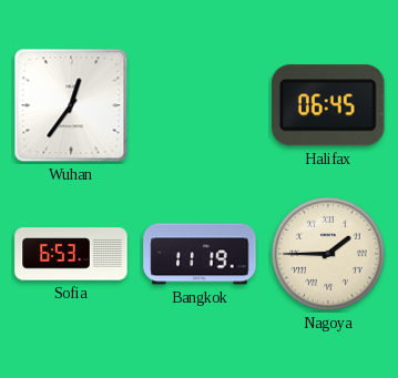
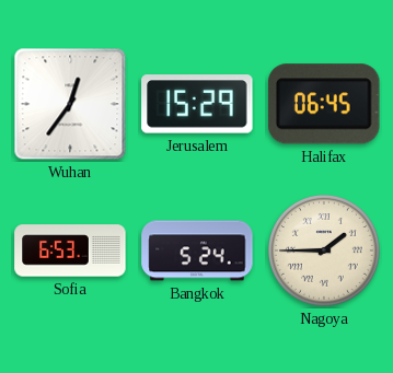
Jerusalem: none -> 15:29 (197, 104)
Bangkok: 11:19 -> 5:24 (197, 250)
